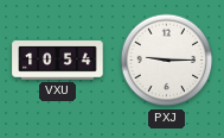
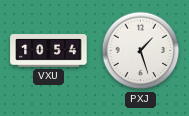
PXJ: 9:15 -> 1:27 (141, 51)
